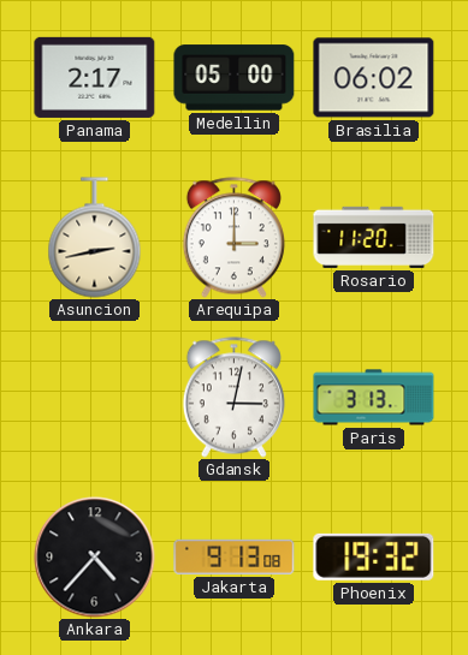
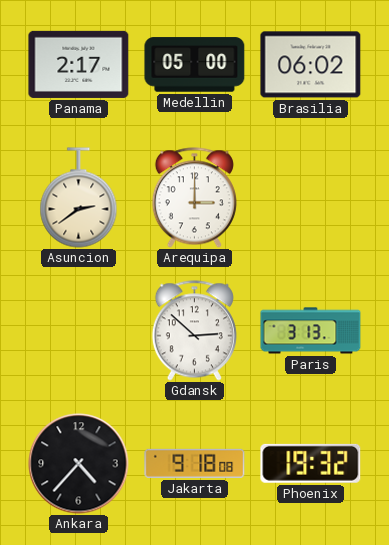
Asuncion: 2:43 -> 2:39 (79, 198)
Rosario: 11:20 -> none (374, 237)
Gdansk: 3:02 -> 2:52 (194, 331)
Jakarta: 9:13 -> 9:18 (195, 463)
